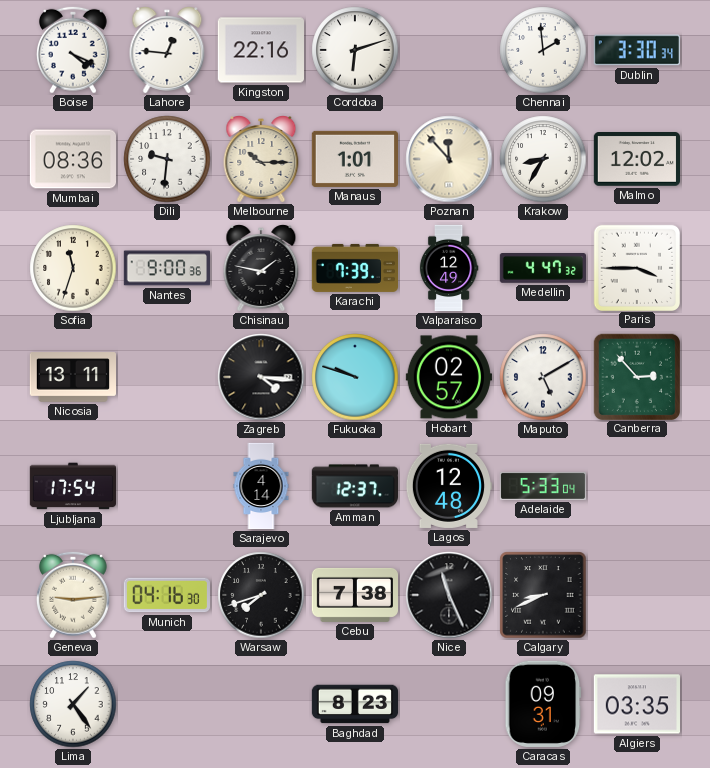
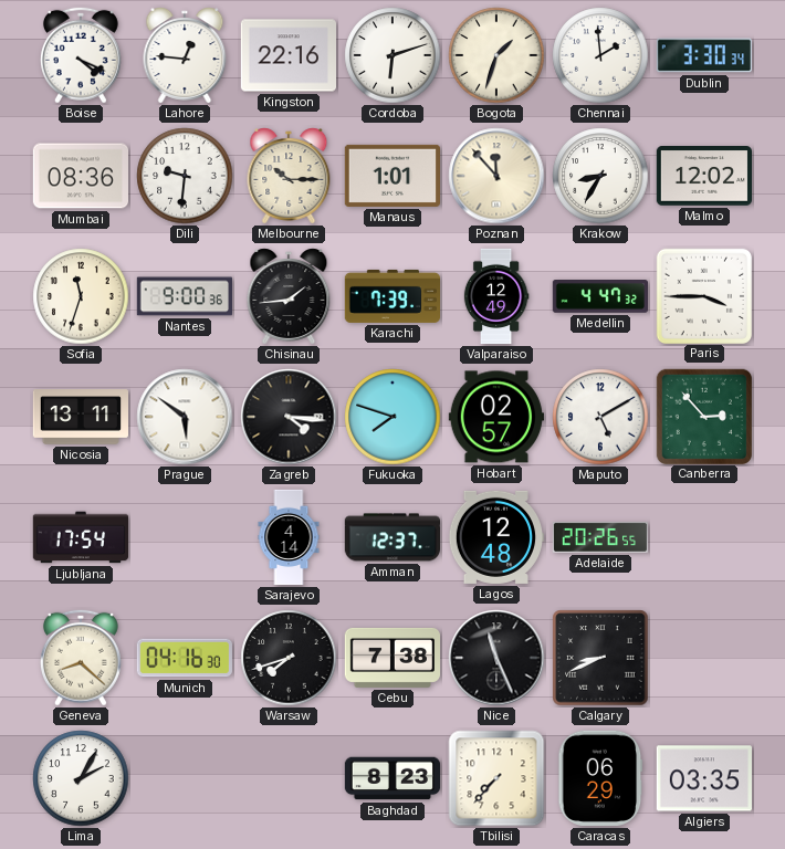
Bogota: none -> 1:33 (496, 55)
Chisinau: 1:47 -> 1:44 (289, 296)
Prague: none -> 5:51 (185, 417)
Fukuoka: 9:48 -> 7:48 (393, 417)
Adelaide: 5:33 -> 20:26 (600, 537)
Geneva: 9:14 -> 8:22 (81, 658)
Lima: 1:24 -> 2:05 (81, 778)
Tbilisi: none -> 7:37 (496, 778)
Caracas: 09:31 -> 06:29 (600, 778)
